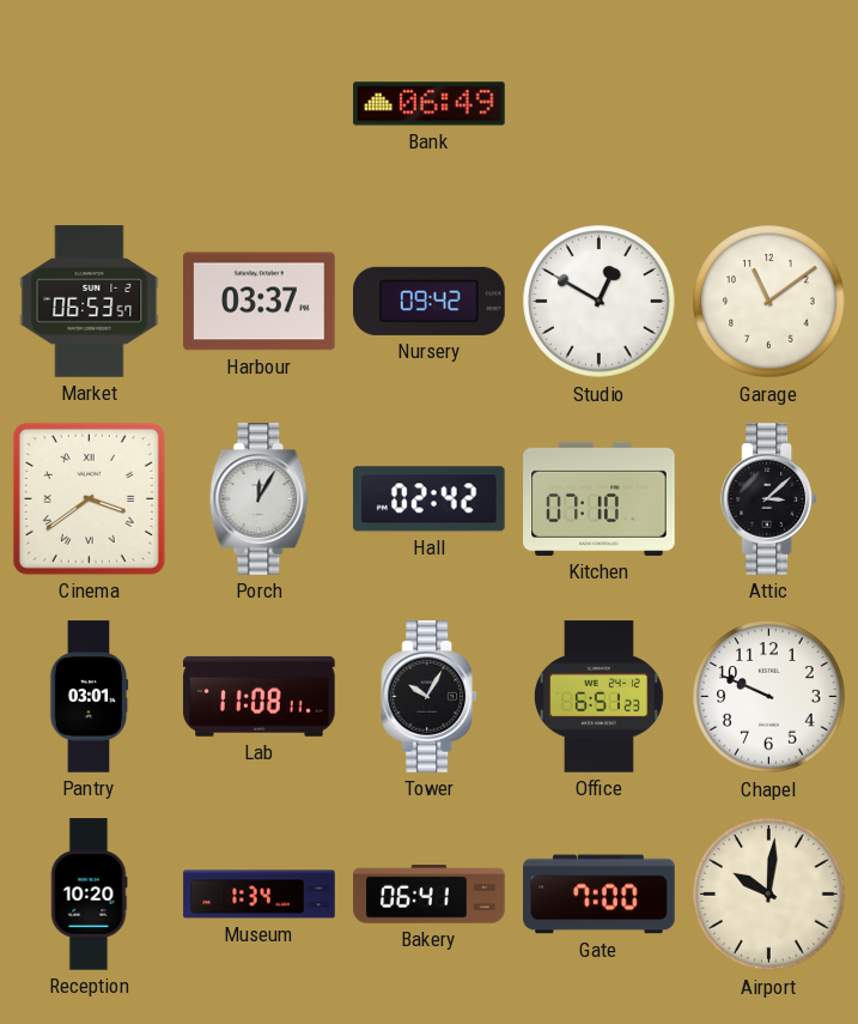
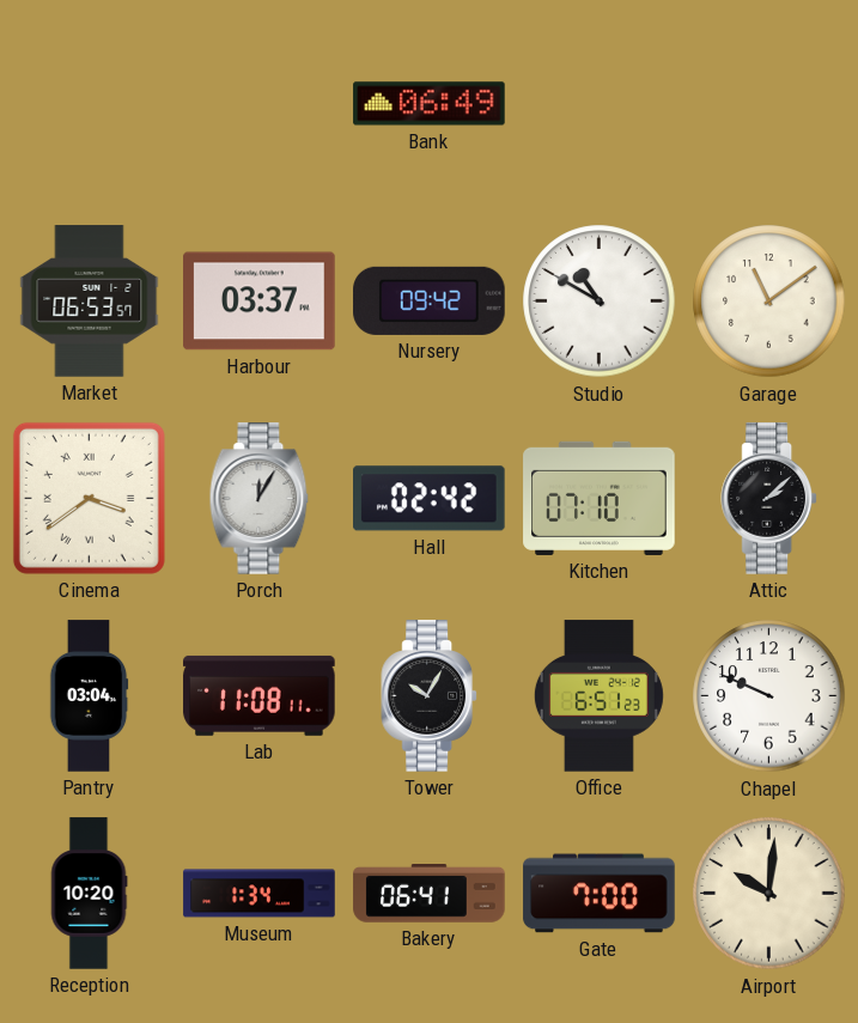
Studio: 12:50 -> 10:50 (600, 302)
Attic: 3:08 -> 2:08 (769, 499)
Pantry: 03:01 -> 03:04 (89, 696)
